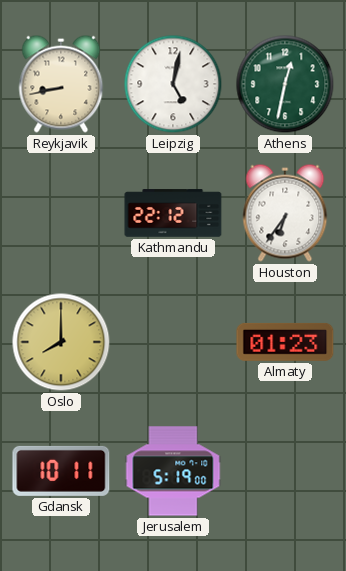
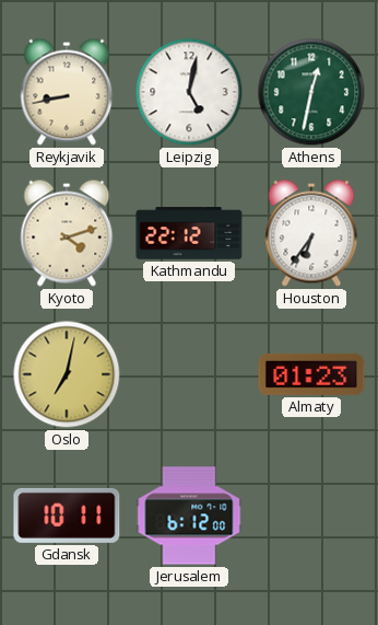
Kyoto: none -> 4:12 (67, 233)
Oslo: 8:00 -> 7:02 (67, 374)
Jerusalem: 5:19 -> 6:12 (189, 516)
